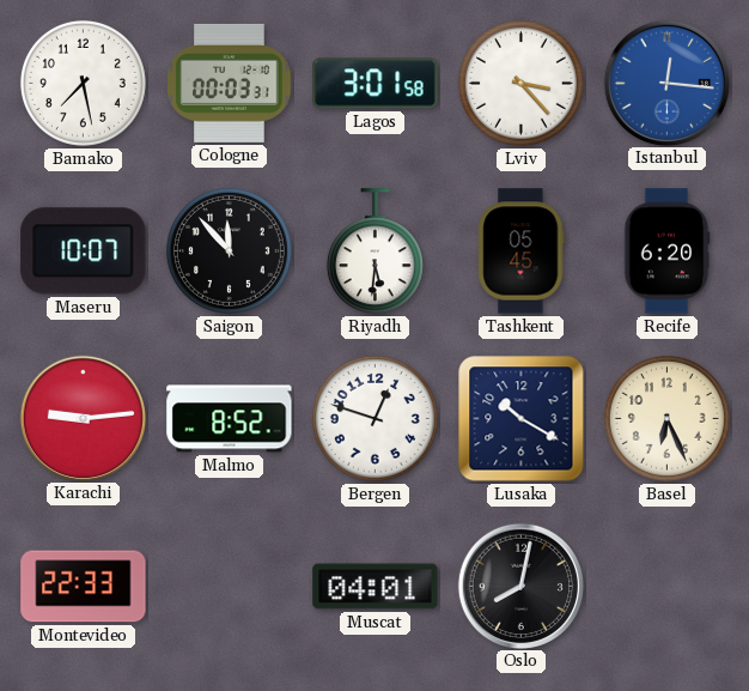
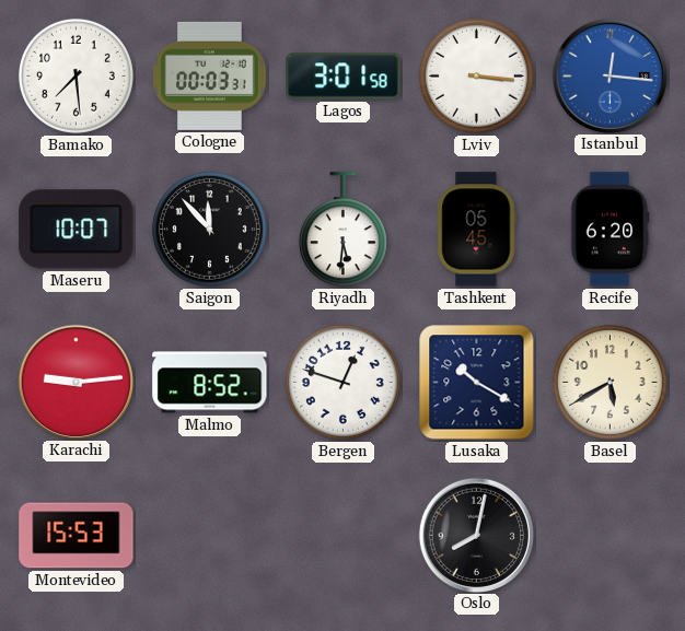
Bamako: 7:28 -> 7:29 (76, 75)
Lviv: 3:23 -> 3:16 (476, 75)
Basel: 6:26 -> 5:40 (609, 382)
Montevideo: 22:33 -> 15:53 (77, 536)
Muscat: 04:01 -> none (376, 587)
